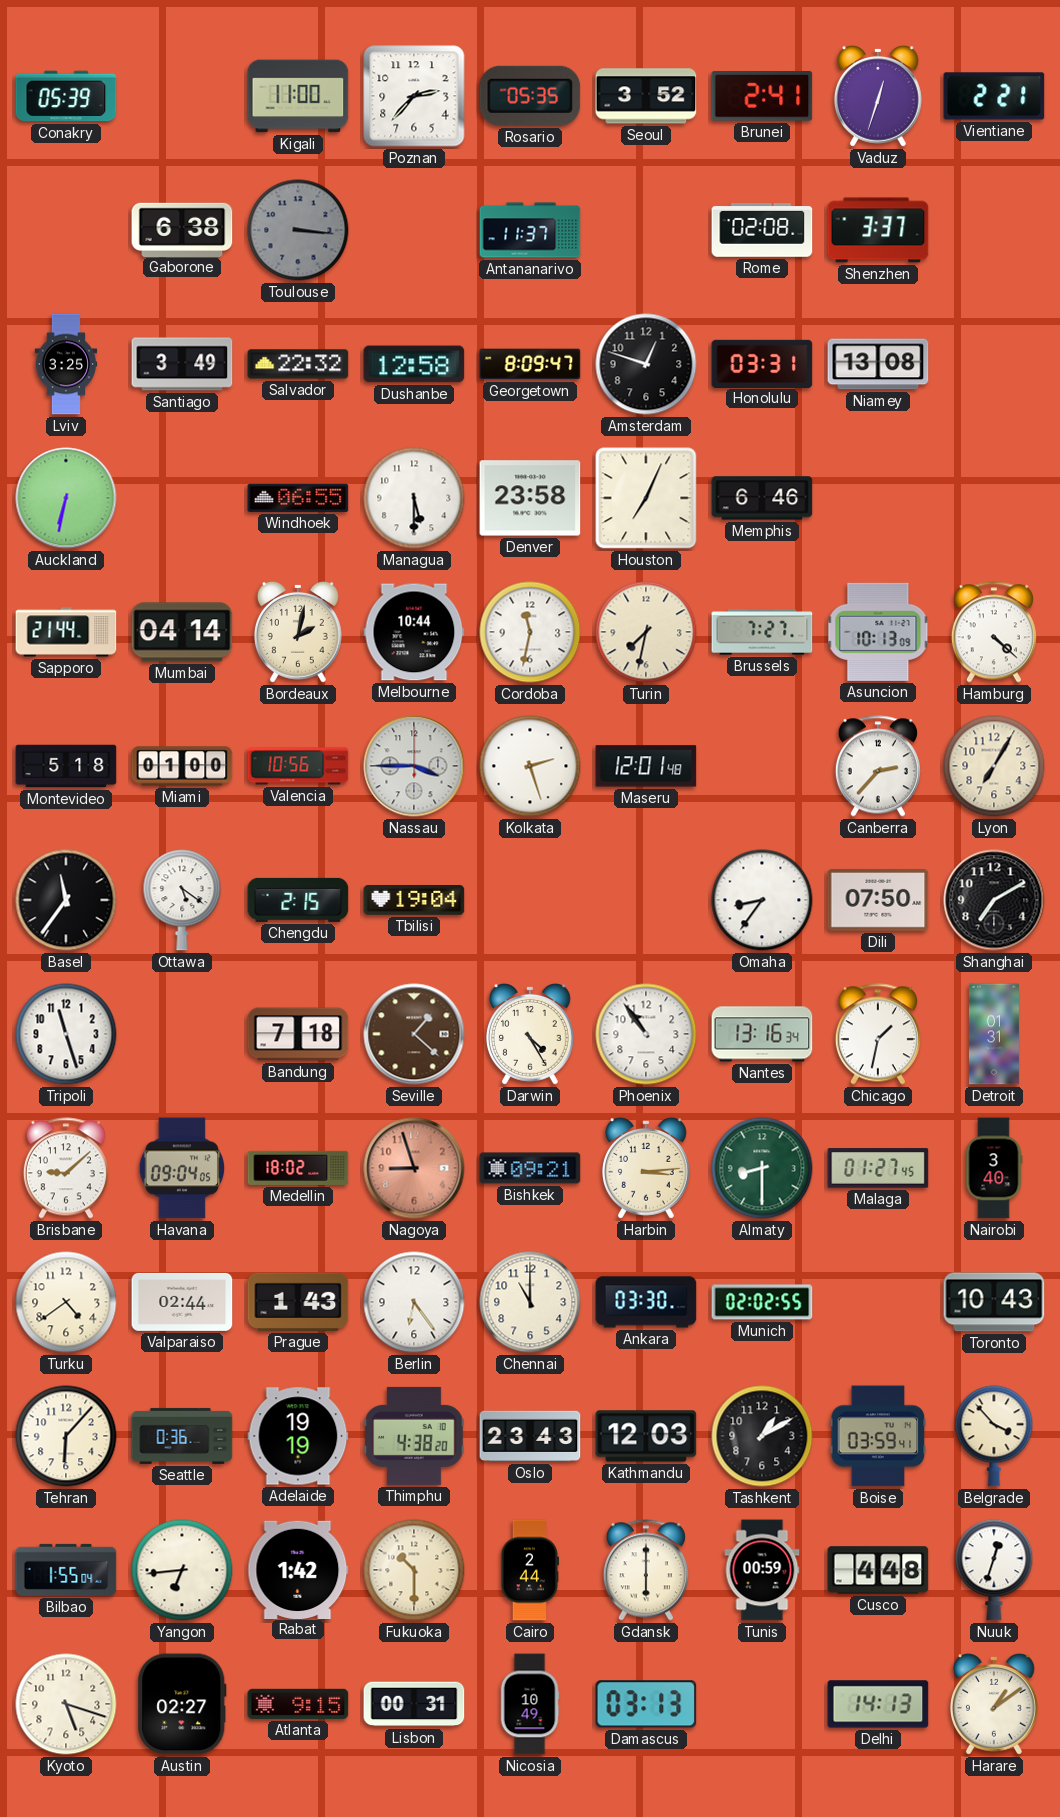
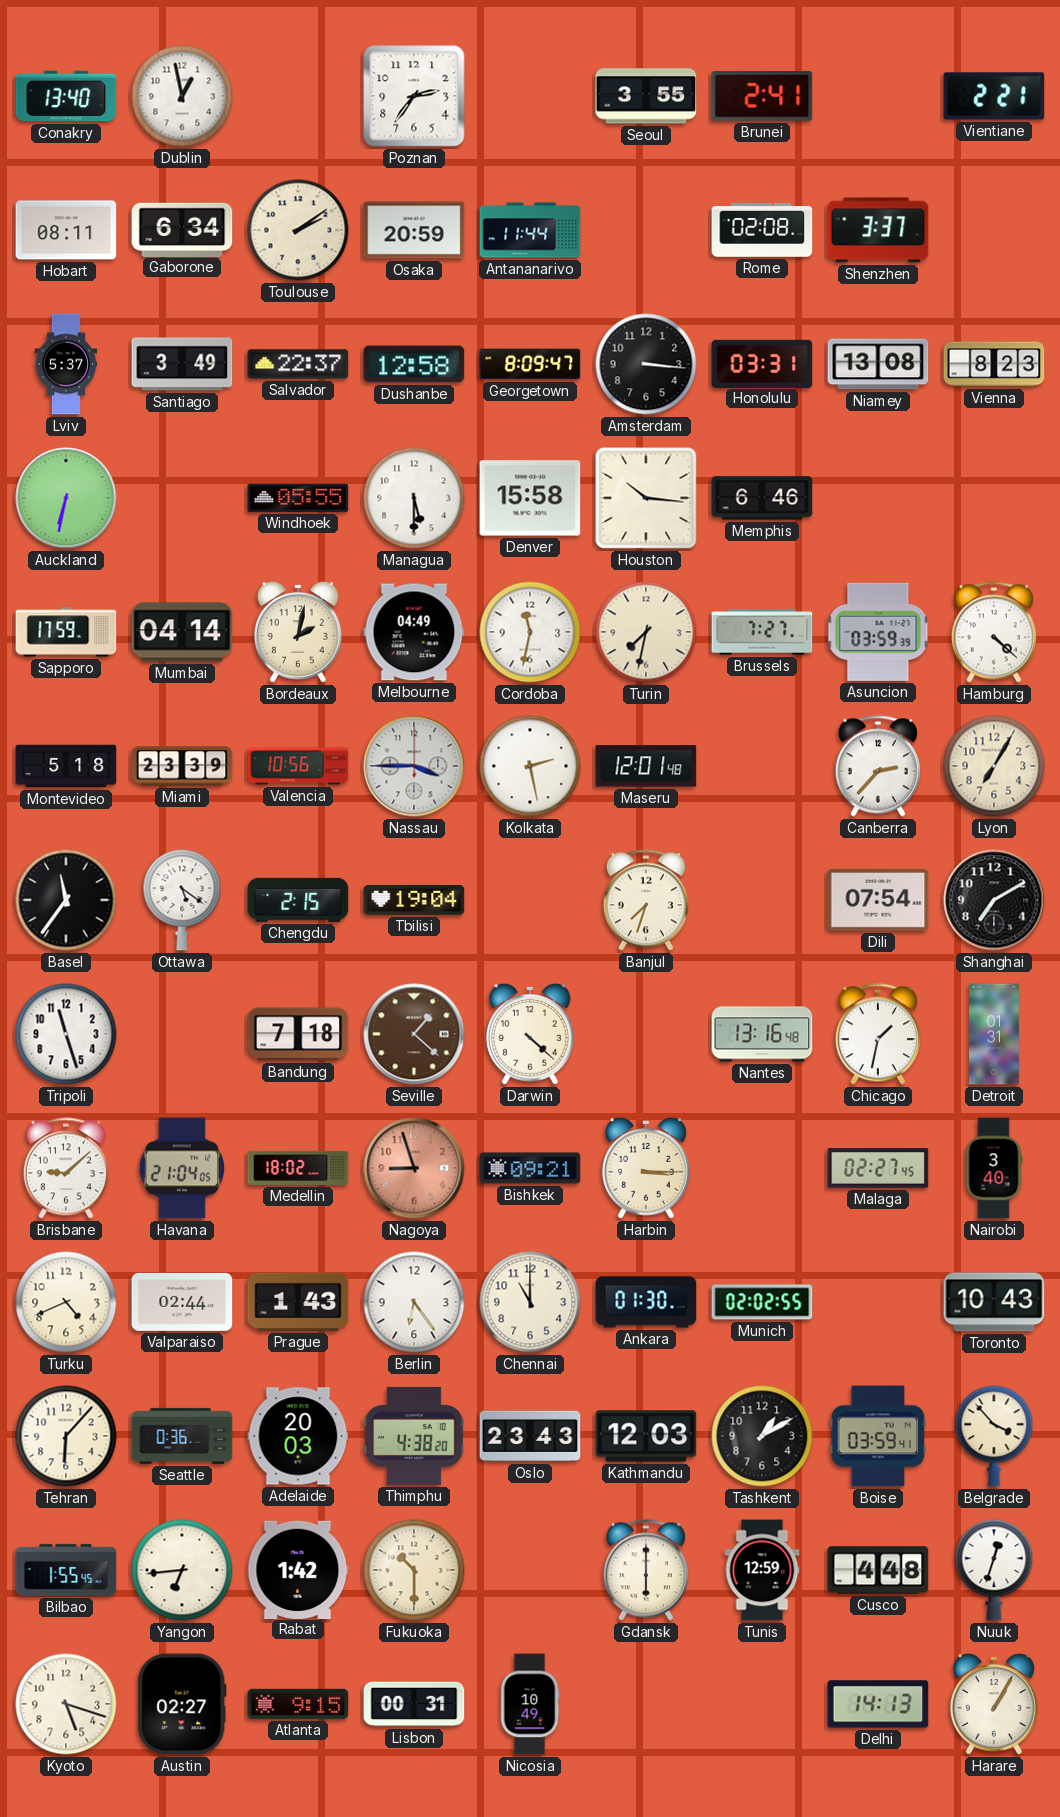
Conakry: 05:39 -> 13:40 (66, 96)
Dublin: none -> 12:58 (182, 96)
Kigali: 11:00 -> none (298, 96)
Poznan: 2:37 -> 2:36 (414, 96)
Rosario: 05:35 -> none (530, 96)
Seoul: 3:52 -> 3:55 (646, 96)
Vaduz: 12:33 -> none (878, 96)
Hobart: none -> 08:11 (66, 230)
Gaborone: 6:38 -> 6:34 (182, 229)
Toulouse: 3:16 -> 2:09 (298, 230)
Toulouse dial: grey -> cream (298, 230)
Osaka: none -> 20:59 (414, 230)
Antananarivo: 11:37 -> 11:44 (530, 230)
Lviv: 3:25 -> 5:37 (66, 364)
Salvador: 22:32 -> 22:37 (298, 364)
Amsterdam: 12:48 -> 3:16 (646, 364)
Vienna: none -> 8:23 (994, 364)
Windhoek: 06:55 -> 05:55 (298, 498)
Denver: 23:58 -> 15:58 (530, 498)
Houston: 7:04 -> 10:16 (646, 498)
Sapporo: 21:44 -> 17:59 (66, 632)
Melbourne: 10:44 -> 04:49 (414, 632)
Asuncion: 10:13 -> 03:59 (878, 632)
Miami: 01:00 -> 23:39 (182, 766)
Kolkata: 2:27 -> 2:28 (530, 766)
Banjul: none -> 7:33 (646, 900)
Omaha: 8:36 -> none (762, 900)
Dili: 07:50 -> 07:54 (878, 900)
Darwin: 4:25 -> 4:22 (530, 1034)
Phoenix: 10:54 -> none (646, 1034)
Nantes: 13:16:34 -> 13:16:48 (762, 1034)
Havana: 09:04 -> 21:04 (181, 1168)
Harbin: 3:14 -> 3:15 (646, 1168)
Almaty: 8:30 -> none (762, 1168)
Malaga: 01:27 -> 02:27 (878, 1168)
Turku: 4:39 -> 4:41 (66, 1302)
Ankara: 03:30 -> 01:30 (646, 1302)
Adelaide: 19:19 -> 20:03 (298, 1436)
Bilbao: 1:55:04 -> 1:55:45 (66, 1570)
Cairo: 2:44 -> none (530, 1570)
Tunis: 00:59 -> 12:59 (762, 1570)
Damascus: 03:13 -> none (646, 1704)
Harare: 1:09 -> 1:05 (994, 1704)
